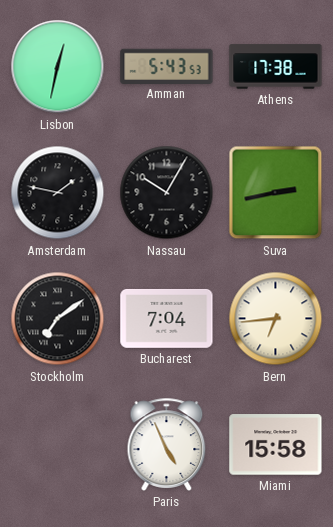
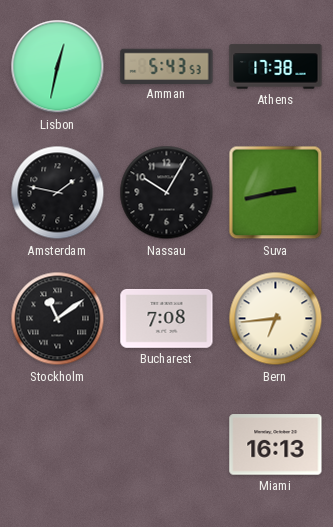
Stockholm: 7:09 -> 11:09 (58, 319)
Bucharest: 7:04 -> 7:08 (167, 318)
Paris: 4:56 -> none (167, 444)
Miami: 15:58 -> 16:13 (276, 445)
